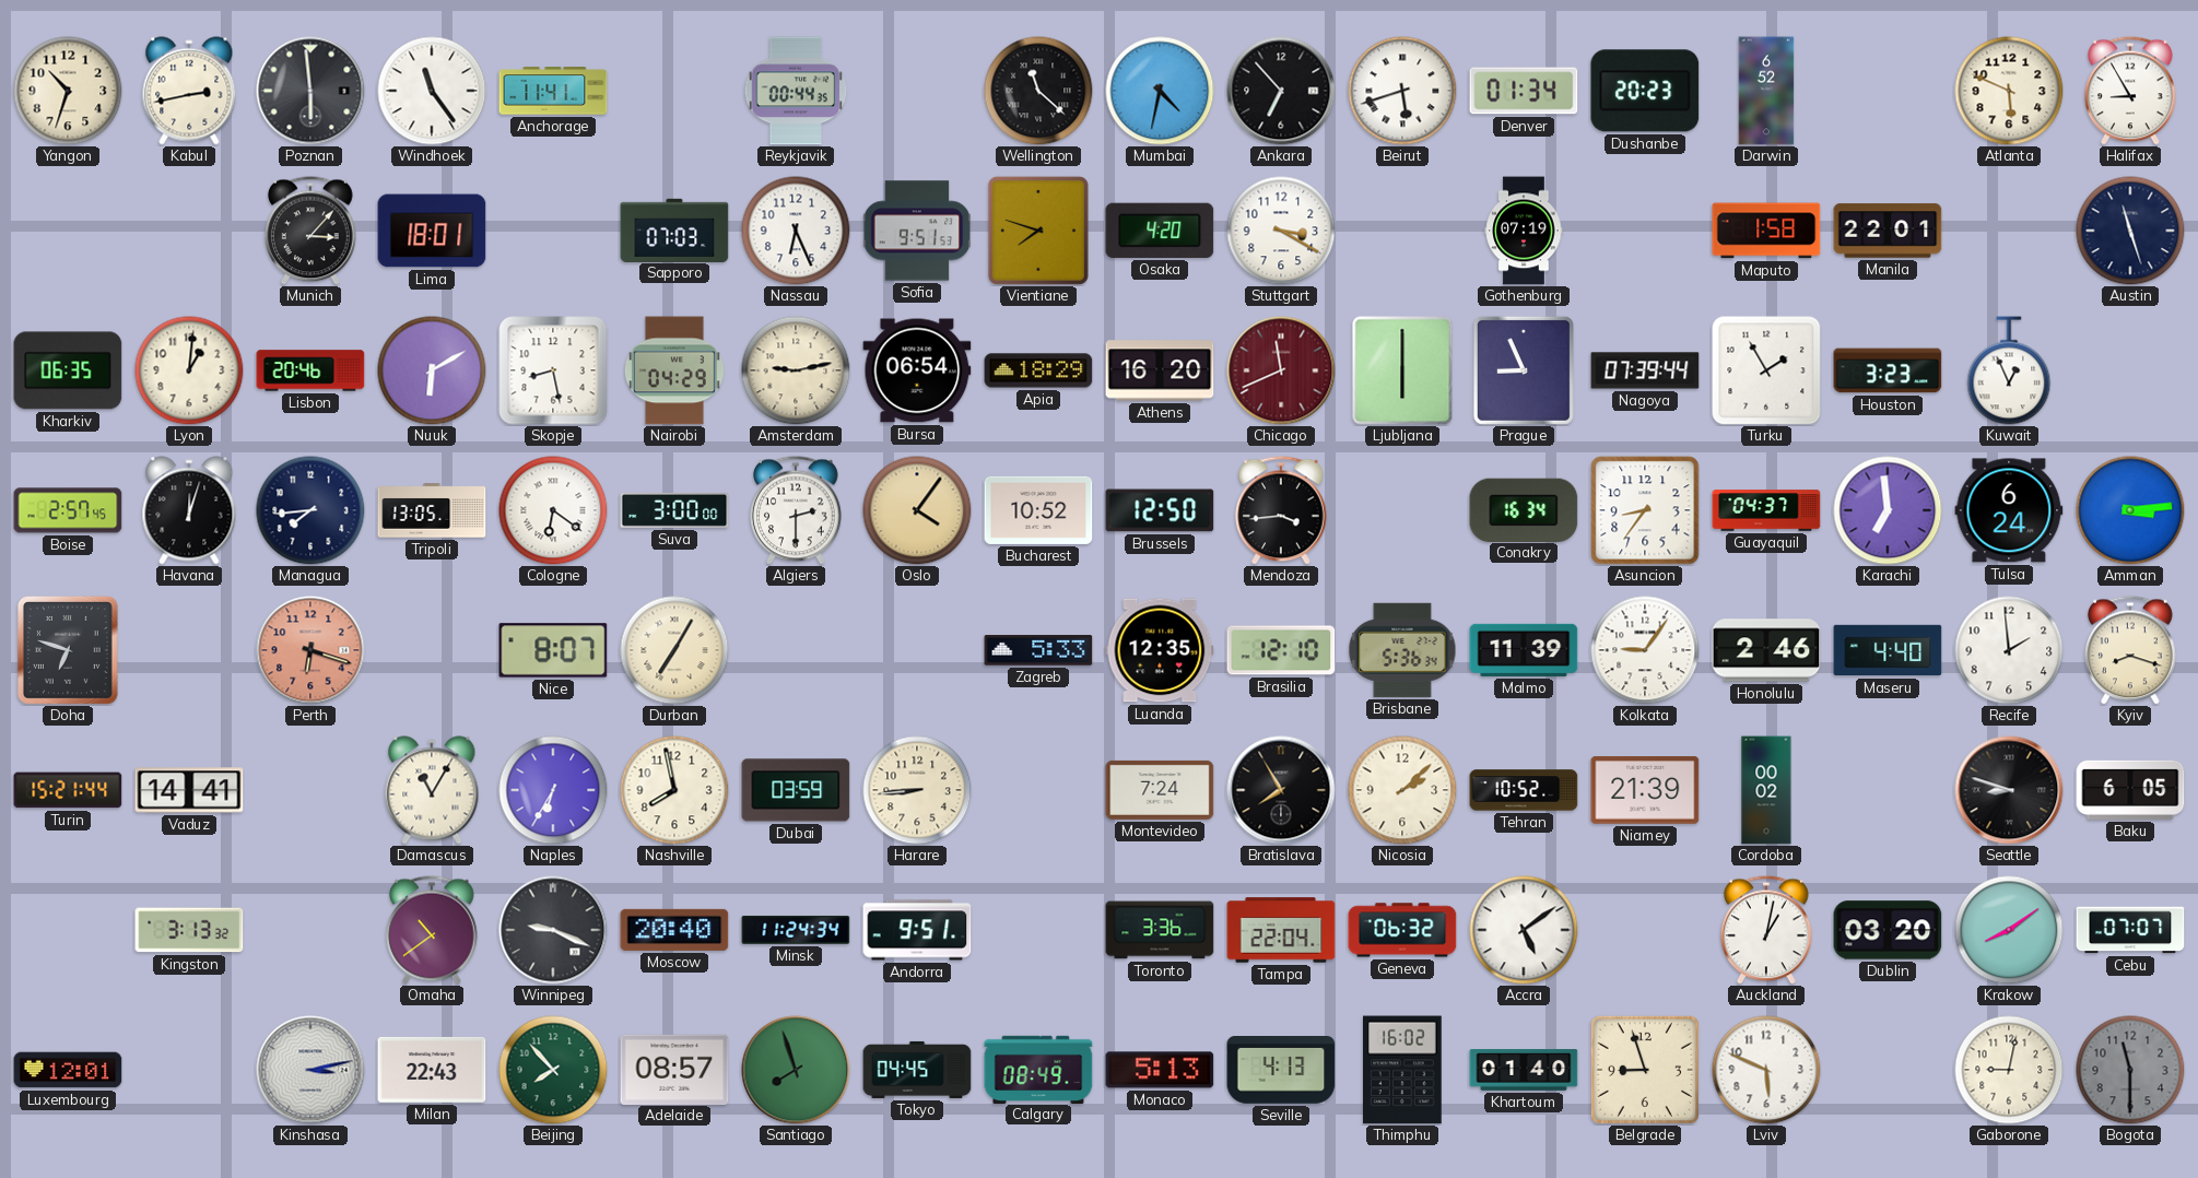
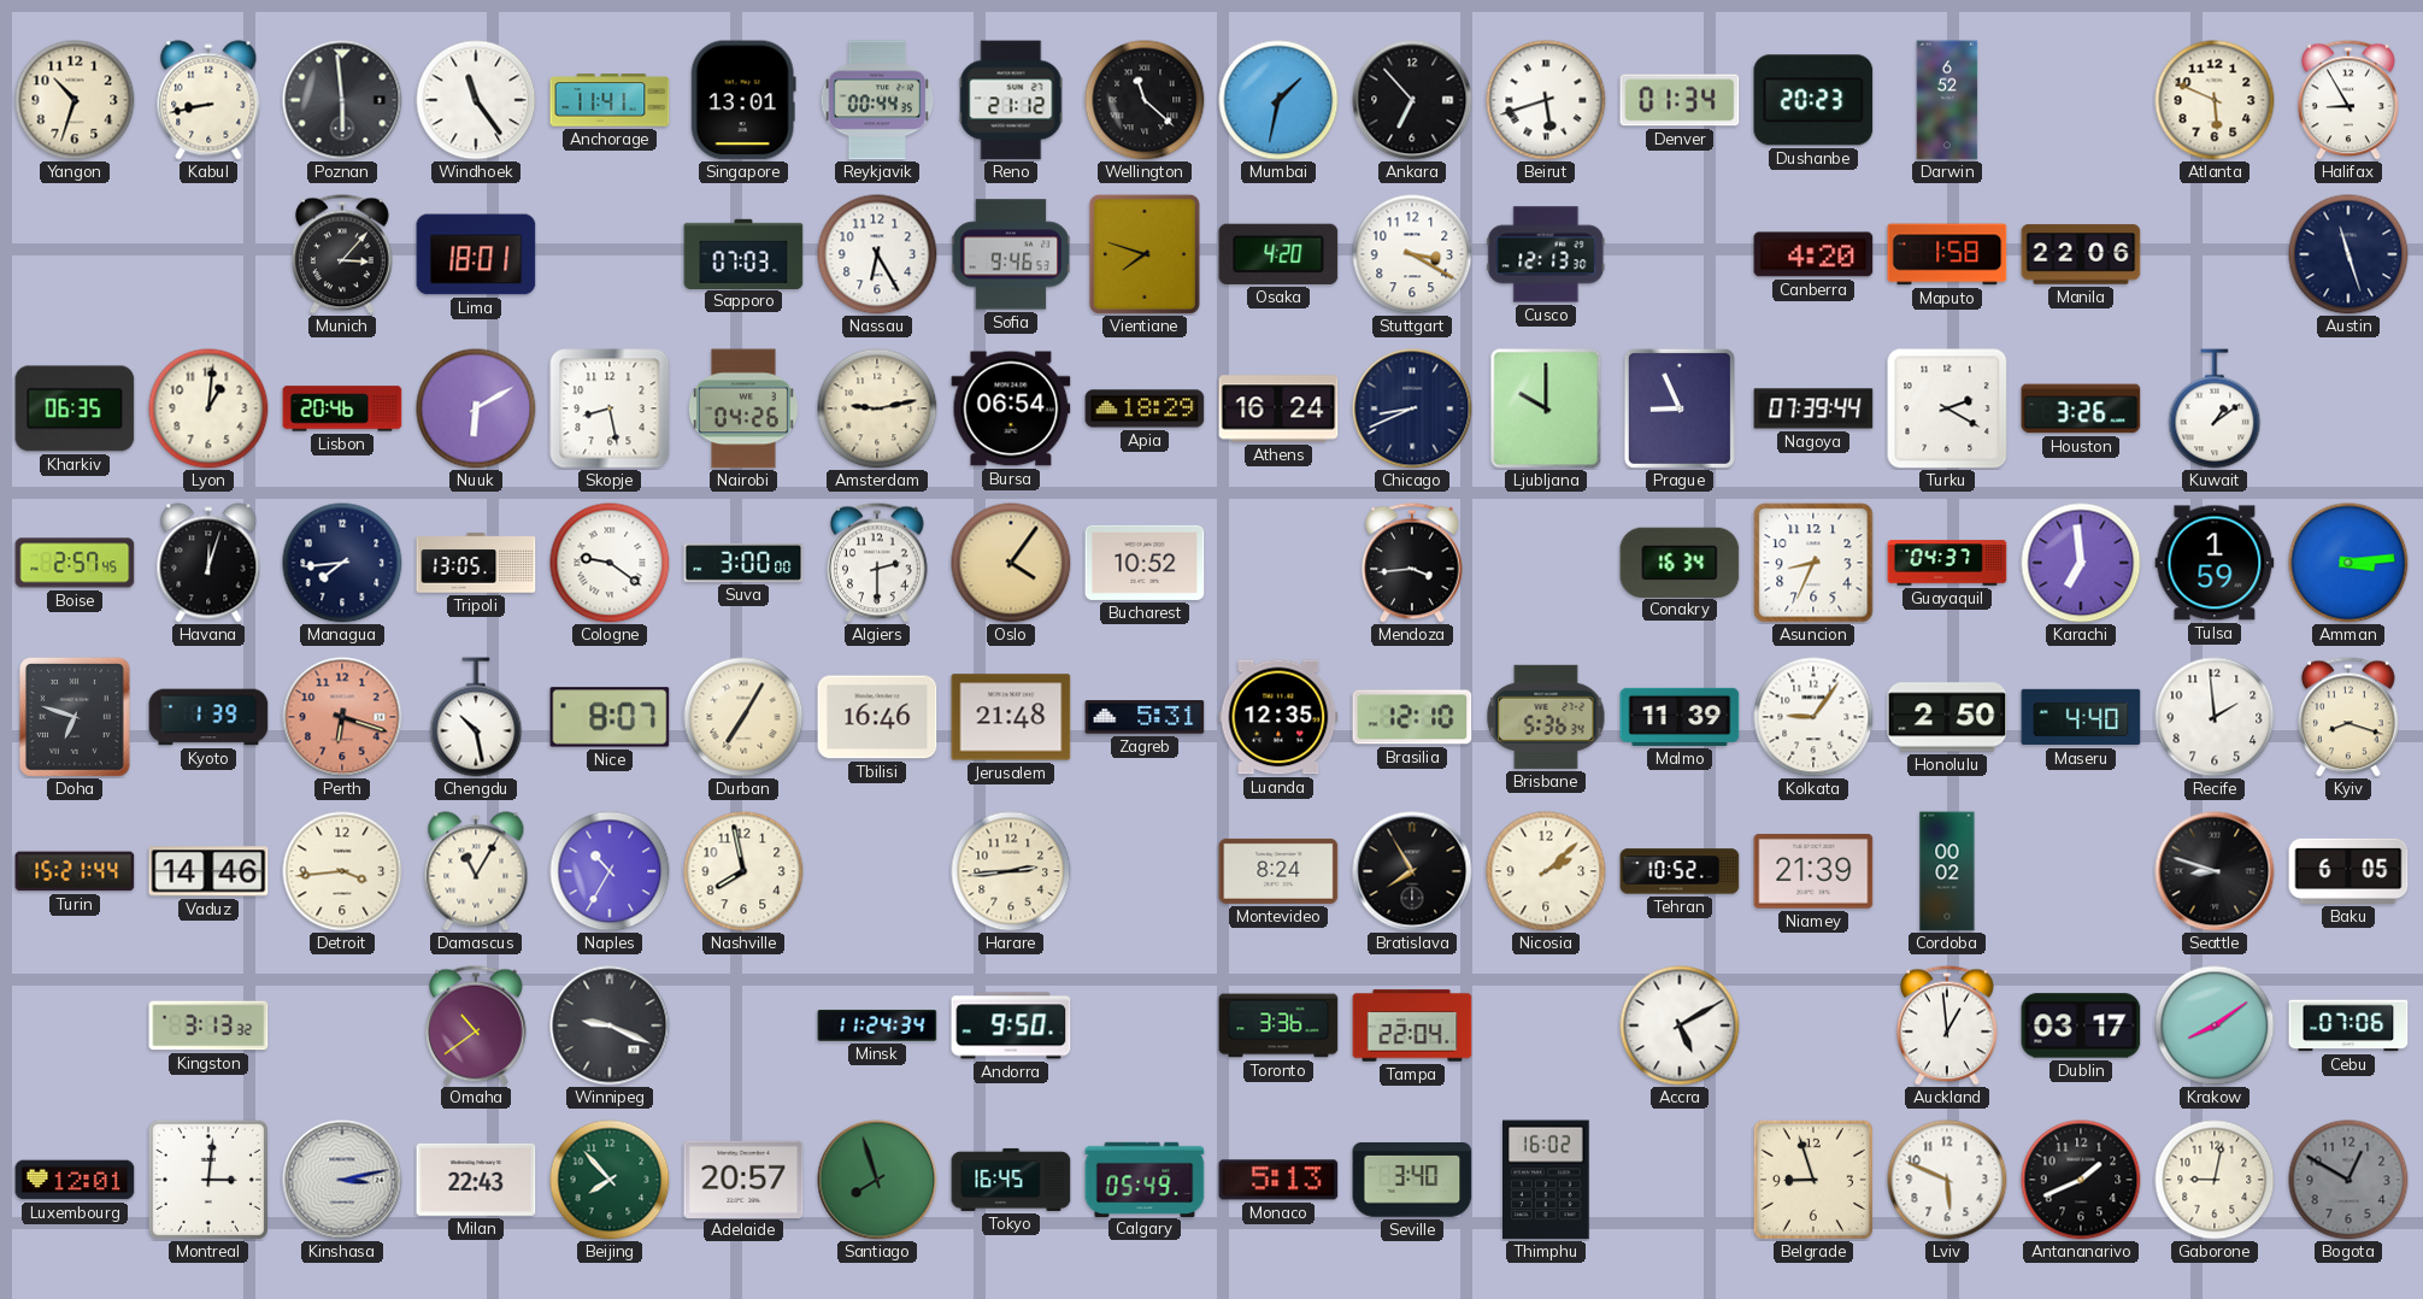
Kabul: 2:43 -> 8:43 (208, 100)
Singapore: none -> 13:01 (743, 100)
Reno: none -> 21:12 (1011, 100)
Mumbai: 4:32 -> 1:32 (1278, 100)
Nassau: 6:26 -> 6:25 (877, 254)
Sofia: 9:51 -> 9:46 (1011, 254)
Cusco: none -> 12:13 (1546, 254)
Gothenburg: 07:19 -> none (1524, 231)
Canberra: none -> 4:20 (1813, 254)
Manila: 22:01 -> 22:06 (2081, 254)
Nairobi: 04:29 -> 04:26 (743, 408)
Athens: 16:20 -> 16:24 (1278, 408)
Chicago: 11:41 -> 8:41 (1412, 408)
Chicago dial: burgundy -> navy (1412, 408)
Ljubljana: 6:00 -> 10:00 (1546, 408)
Turku: 1:55 -> 2:20 (1947, 408)
Houston: 3:23 -> 3:26 (2081, 408)
Kuwait: 12:56 -> 1:09 (2215, 408)
Cologne: 6:21 -> 9:21 (610, 563)
Brussels: 12:50 -> none (1160, 510)
Asuncion: 8:36 -> 8:34 (1813, 563)
Tulsa: 6:24 -> 1:59 (2215, 563)
Kyoto: none -> 1:39 (208, 717)
Chengdu: none -> 10:28 (476, 717)
Tbilisi: none -> 16:46 (877, 717)
Jerusalem: none -> 21:48 (1011, 717)
Zagreb: 5:33 -> 5:31 (1145, 717)
Honolulu: 2:46 -> 2:50 (1947, 717)
Vaduz: 14:41 -> 14:46 (208, 871)
Detroit: none -> 3:44 (342, 871)
Naples: 6:35 -> 10:35 (610, 871)
Dubai: 03:59 -> none (796, 790)
Harare: 8:44 -> 2:44 (1011, 871)
Montevideo: 7:24 -> 8:24 (1278, 871)
Moscow: 20:40 -> none (674, 930)
Andorra: 9:51 -> 9:50 (1011, 1025)
Geneva: 06:32 -> none (1402, 930)
Accra: 5:09 -> 5:10 (1680, 1025)
Auckland: 1:02 -> 12:59 (1948, 1025)
Dublin: 03:20 -> 03:17 (2081, 1025)
Cebu: 07:07 -> 07:06 (2348, 1025)
Montreal: none -> 3:01 (208, 1180)
Adelaide: 08:57 -> 20:57 (743, 1178)
Tokyo: 04:45 -> 16:45 (1011, 1180)
Calgary: 08:49 -> 05:49 (1145, 1178)
Seville: 4:13 -> 3:40 (1412, 1181)
Khartoum: 01:40 -> none (1524, 1071)
Antananarivo: none -> 1:41 (2081, 1180)
Bogota: 11:30 -> 12:50 (2348, 1180)
